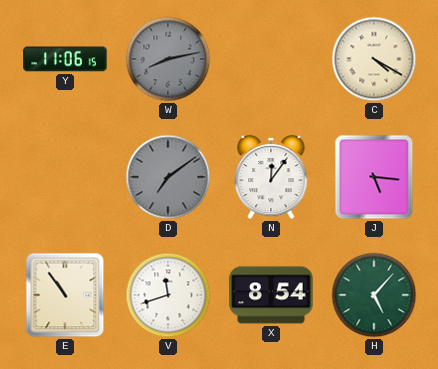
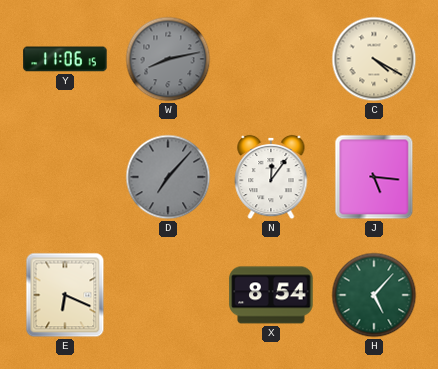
D: 7:09 -> 7:07 (168, 177)
E: 10:54 -> 6:19 (65, 295)
V: 11:42 -> none (168, 295)
